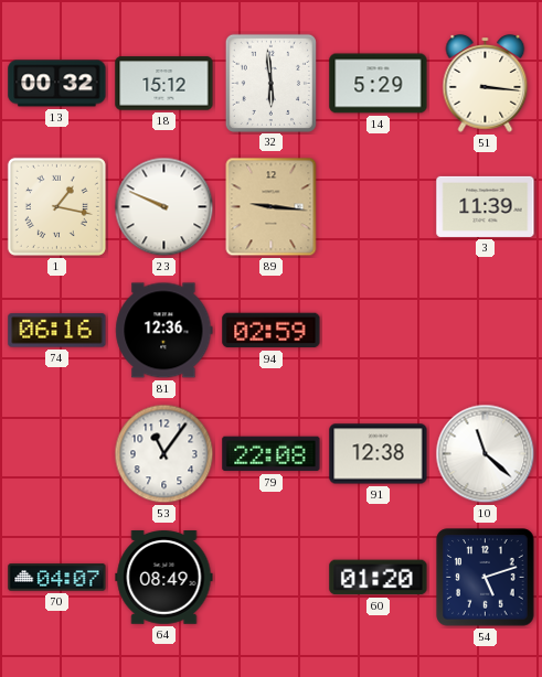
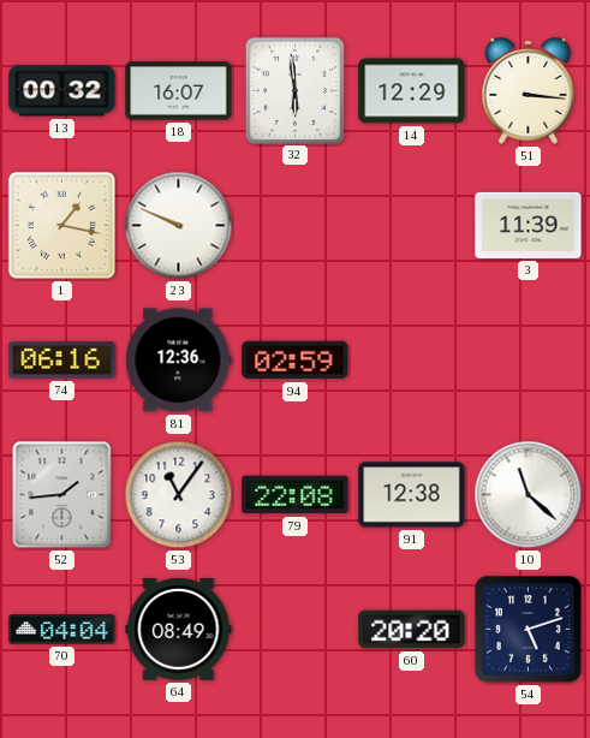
18: 15:12 -> 16:07 (179, 91)
14: 5:29 -> 12:29 (412, 91)
89: 9:16 -> none (272, 207)
52: none -> 1:44 (62, 495)
70: 04:07 -> 04:04 (62, 630)
60: 01:20 -> 20:20 (412, 630)
